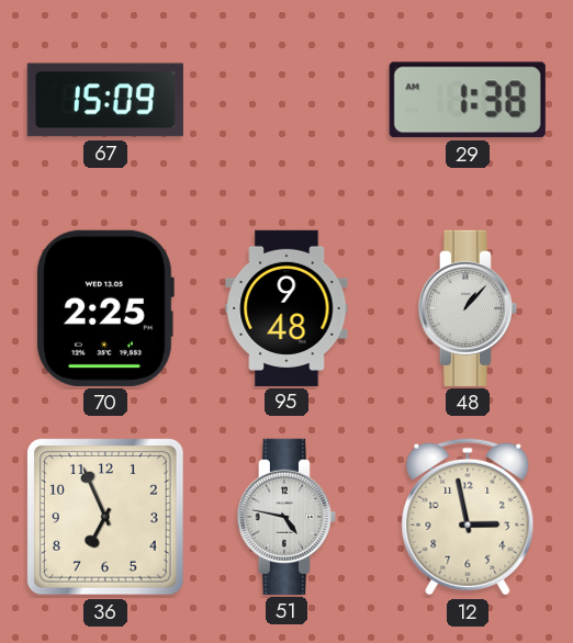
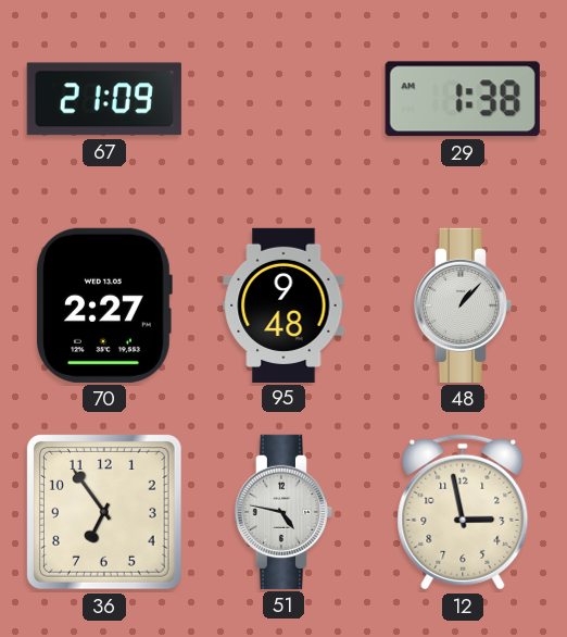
67: 15:09 -> 21:09 (104, 99)
70: 2:25 -> 2:27 (104, 305)
36: 6:56 -> 6:54 (104, 512)
